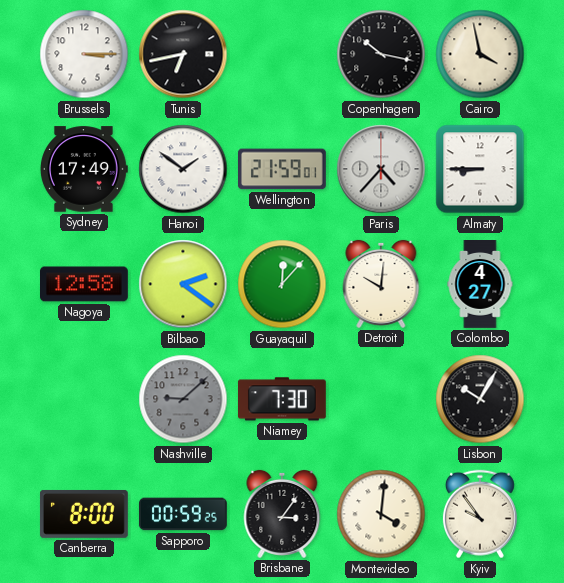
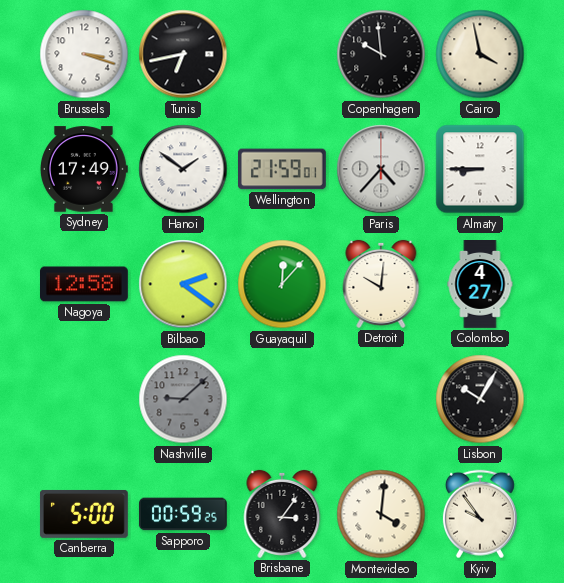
Brussels: 3:15 -> 3:18 (84, 54)
Copenhagen: 10:17 -> 9:59 (381, 54)
Niamey: 7:30 -> none (282, 399)
Canberra: 8:00 -> 5:00 (84, 514)
